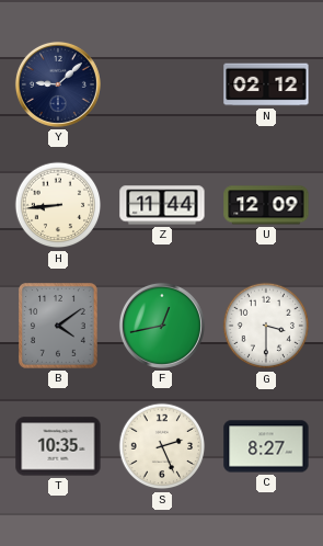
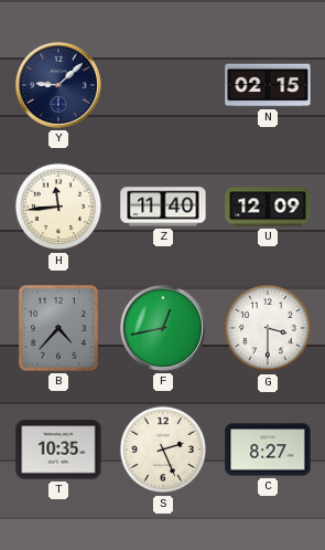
N: 02:12 -> 02:15 (268, 85)
H: 8:44 -> 11:44 (58, 207)
Z: 11:44 -> 11:40 (163, 207)
B: 4:09 -> 4:37 (59, 328)
